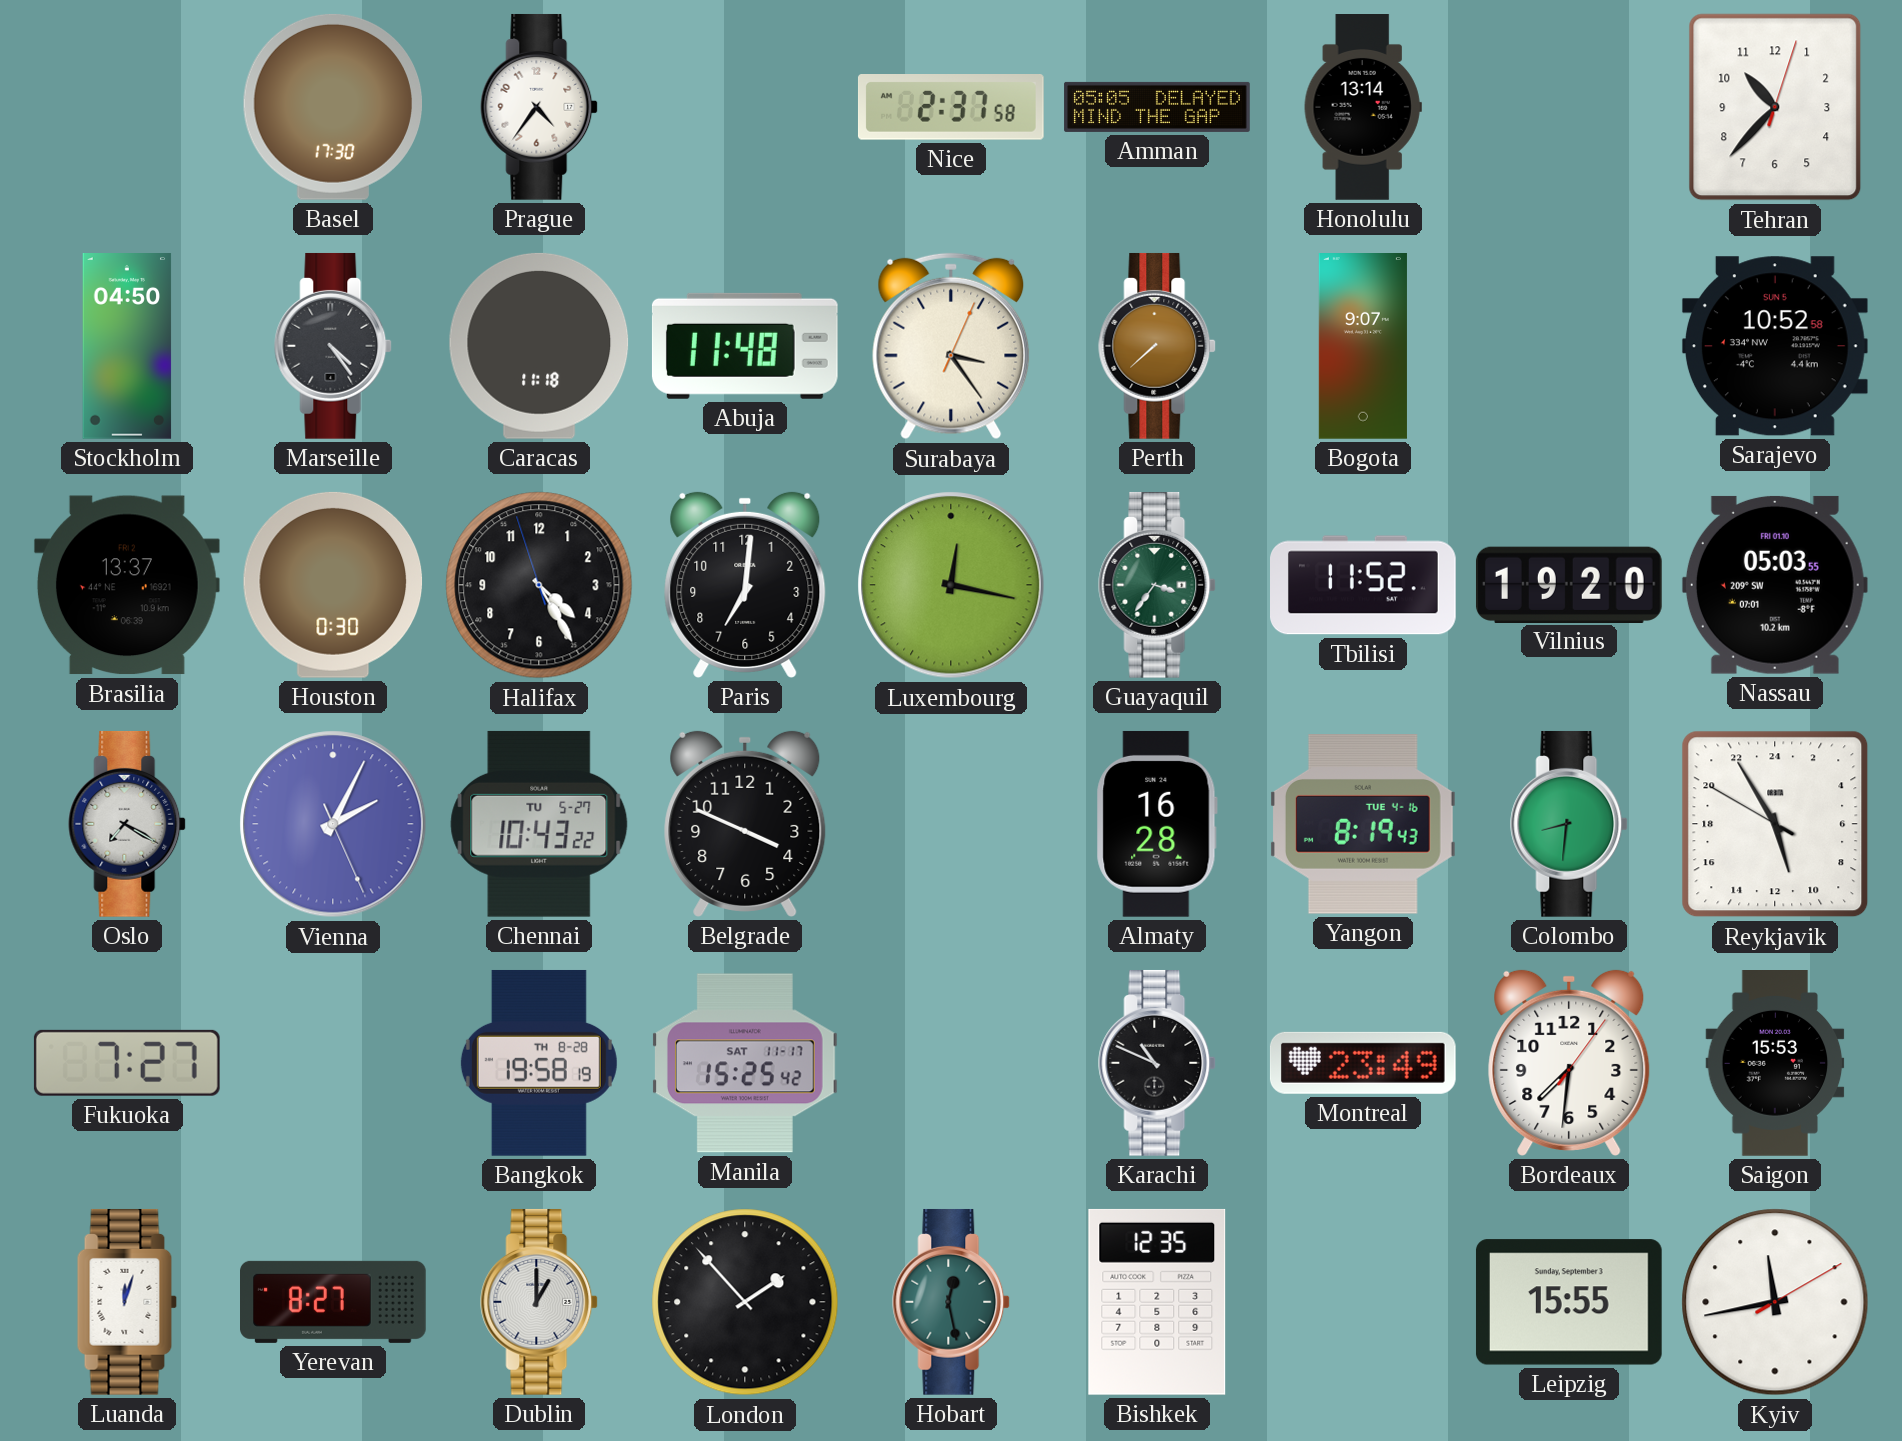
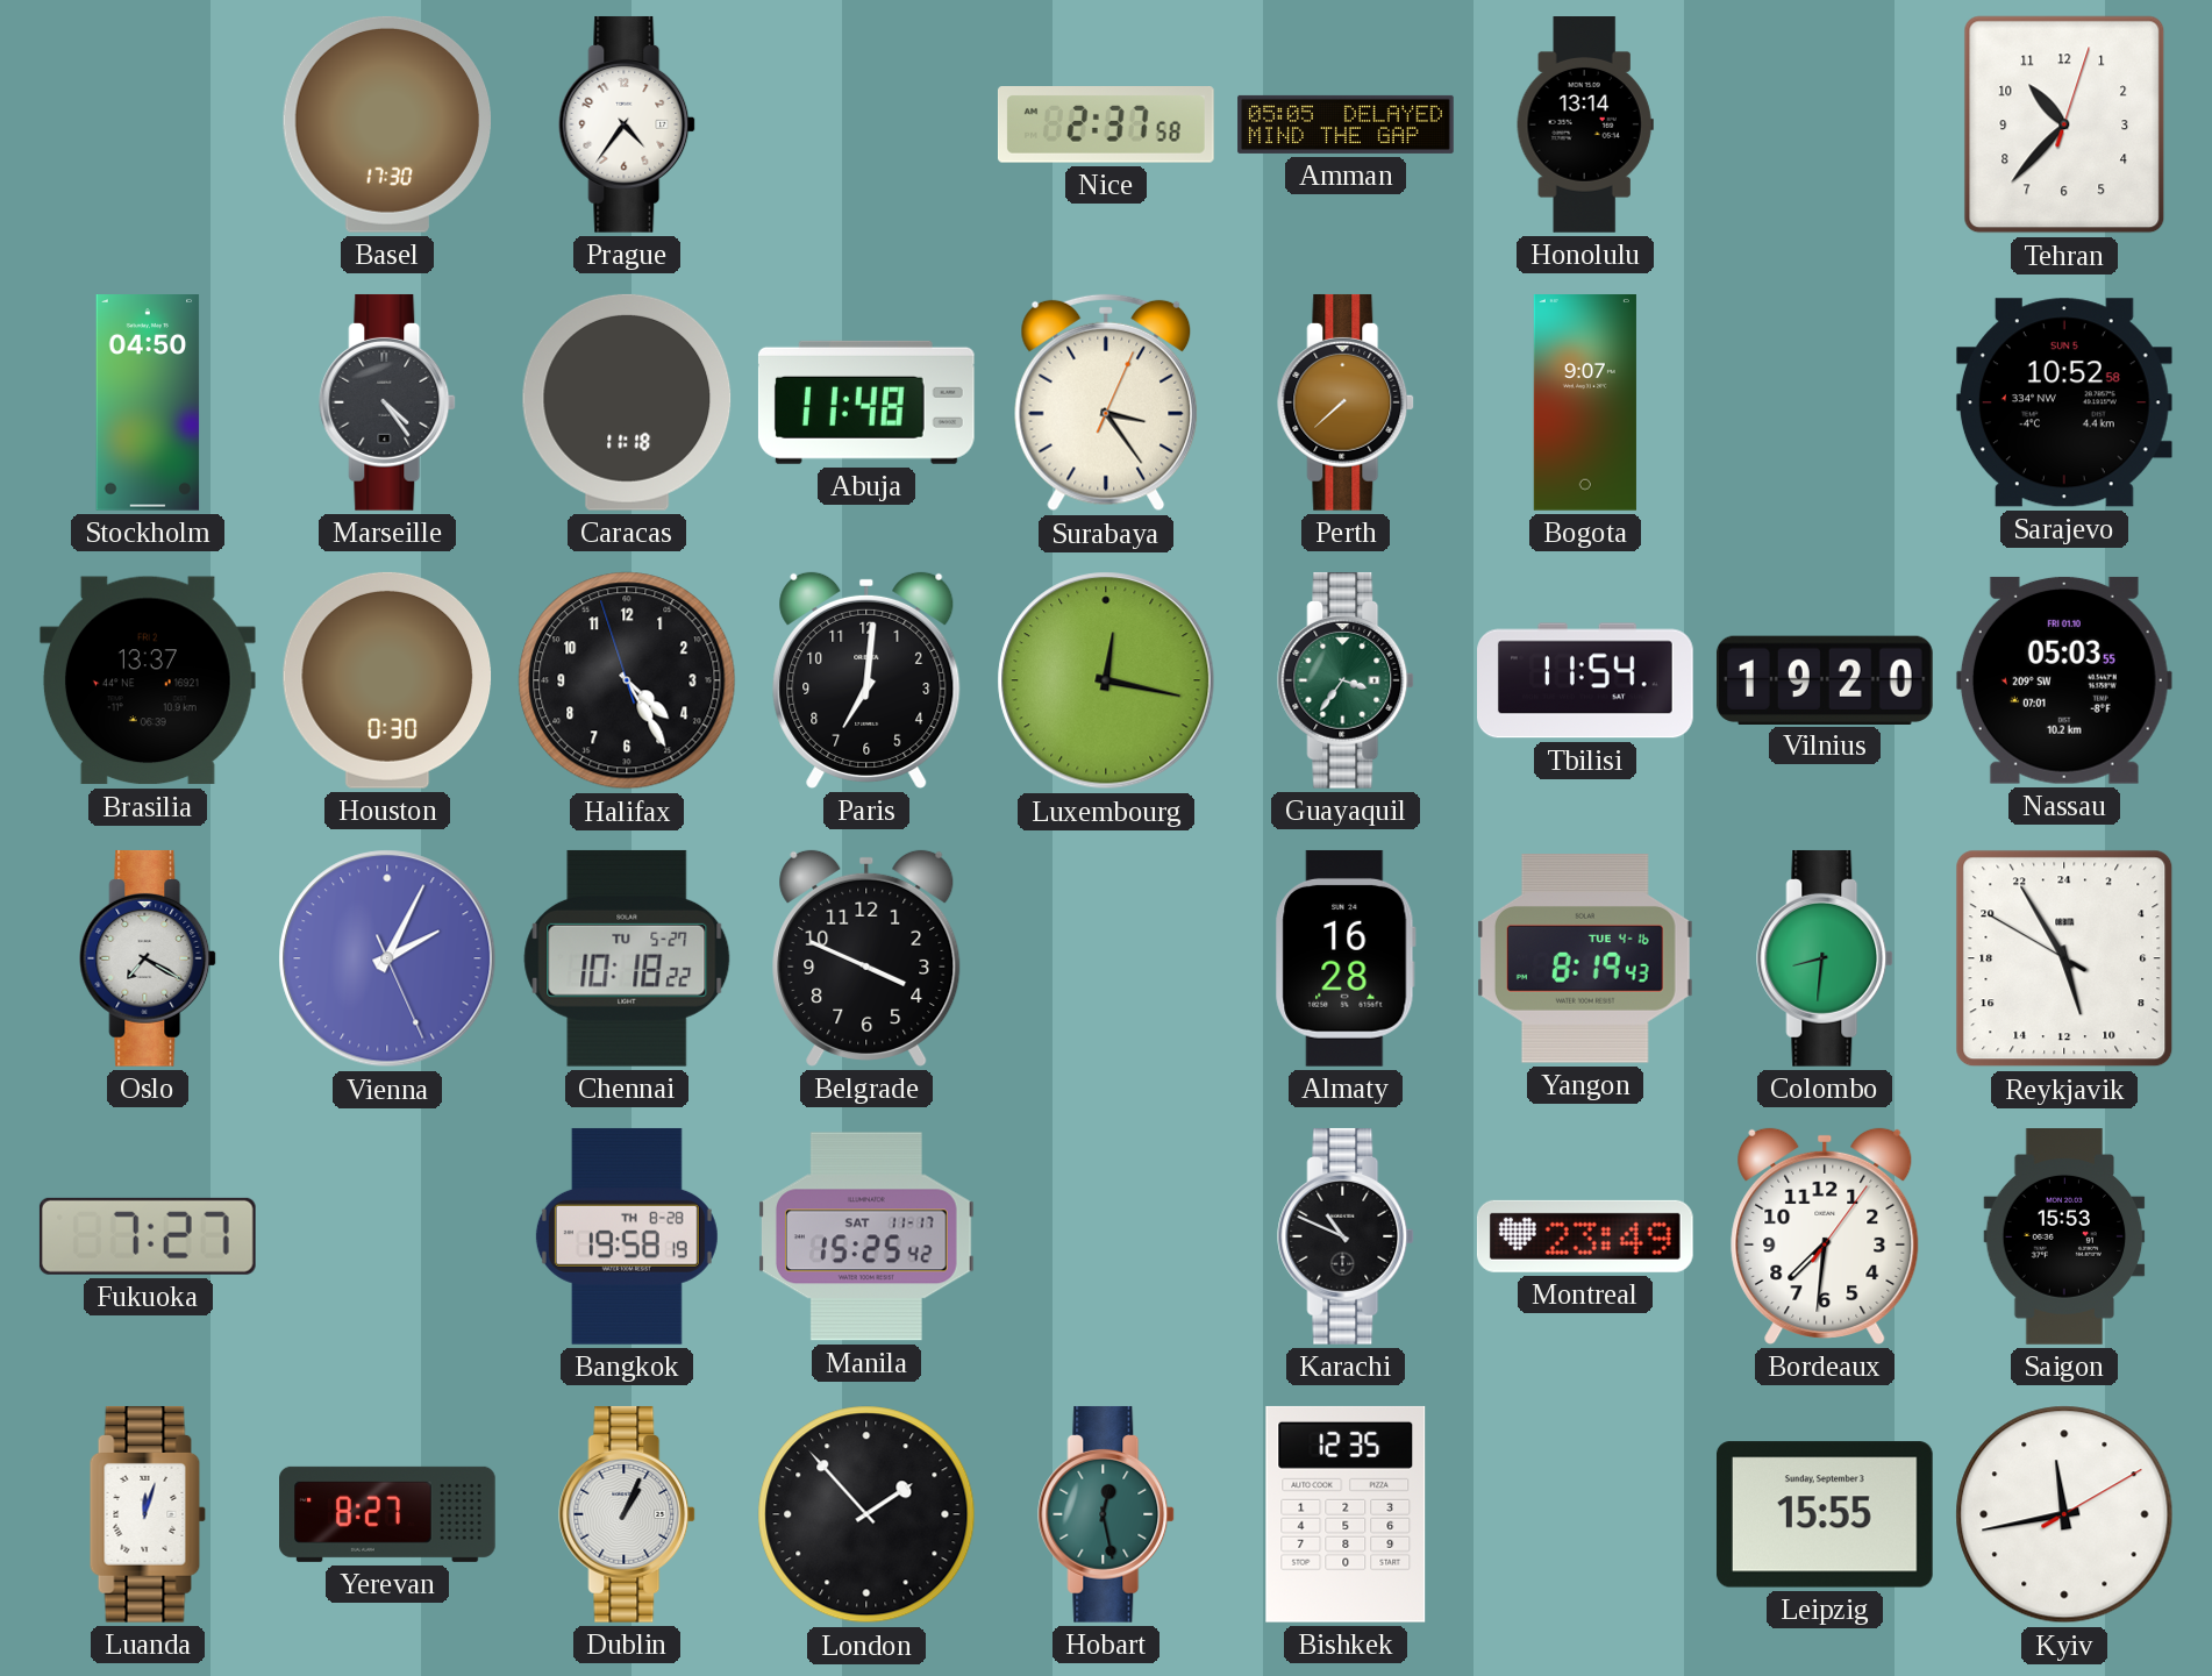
Tbilisi: 11:52 -> 11:54 (1586, 680)
Chennai: 10:43 -> 10:18 (627, 958)
Dublin: 1:00 -> 1:04 (628, 1514)
